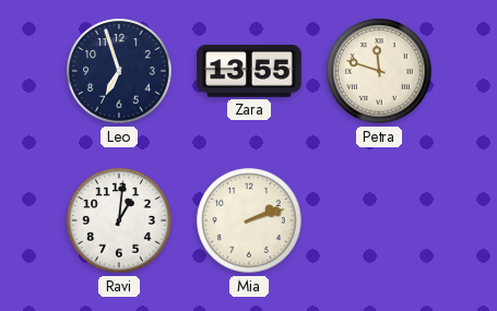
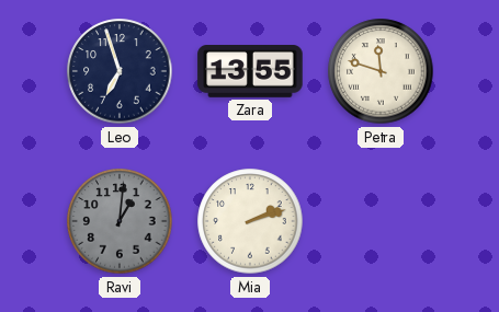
Ravi dial: white -> grey (120, 221)
